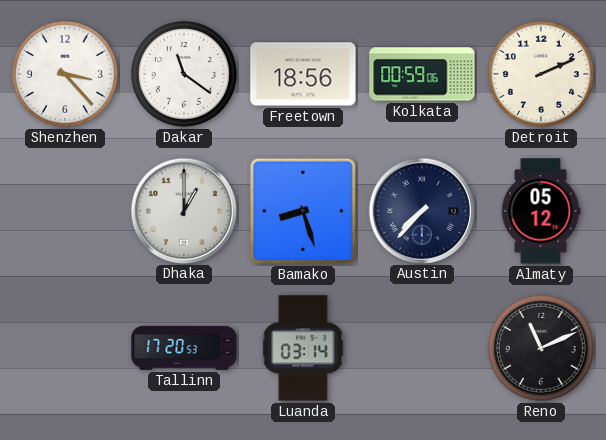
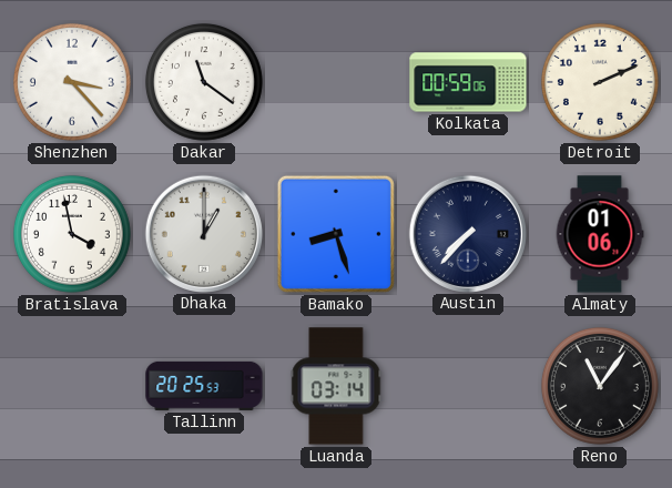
Freetown: 18:56 -> none (303, 74)
Bratislava: none -> 3:58 (72, 234)
Almaty: 05:12 -> 01:06 (600, 234)
Tallinn: 17:20 -> 20:25 (204, 386)
Reno: 11:11 -> 11:06 (600, 386)
